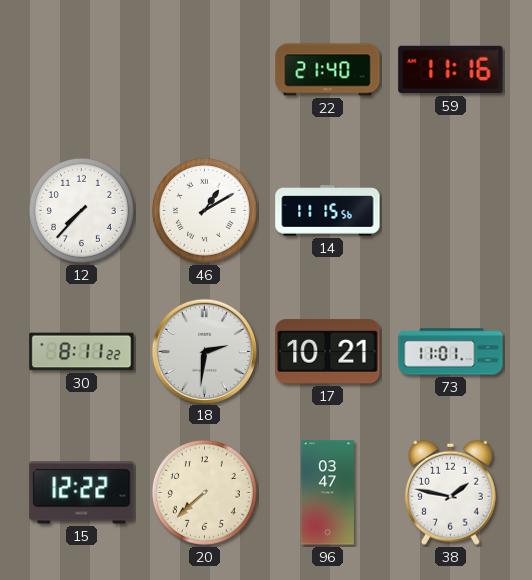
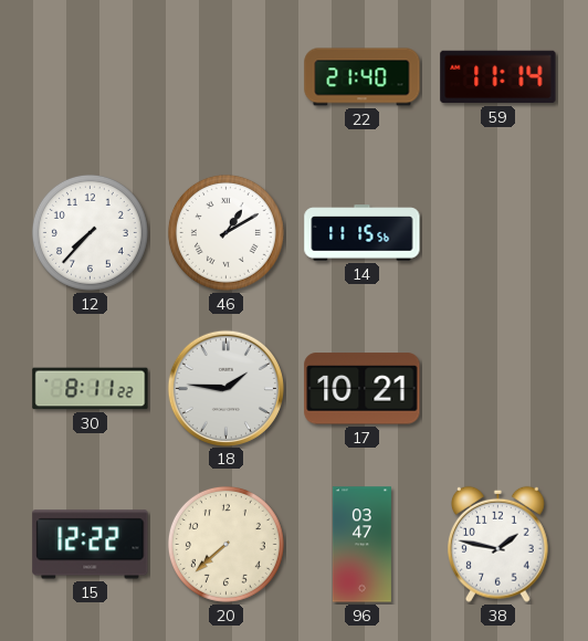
59: 11:16 -> 11:14 (498, 77)
18: 2:31 -> 1:46 (225, 388)
73: 11:01 -> none (451, 352)
